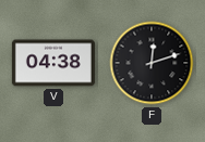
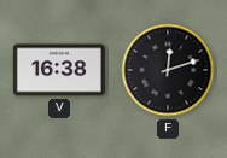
V: 04:38 -> 16:38 (59, 70)
